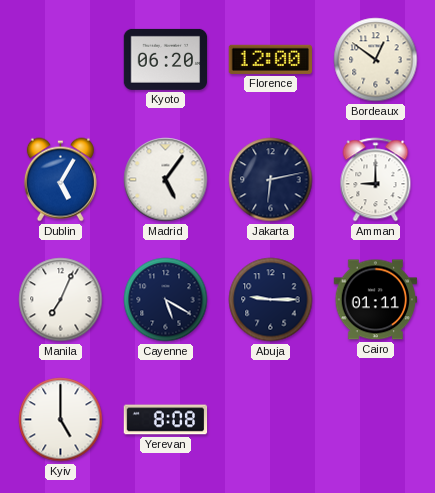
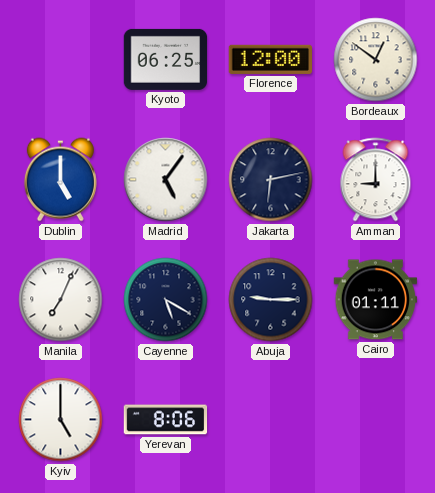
Kyoto: 06:20 -> 06:25 (166, 59)
Dublin: 5:05 -> 5:00 (60, 180)
Yerevan: 8:08 -> 8:06 (166, 420)
